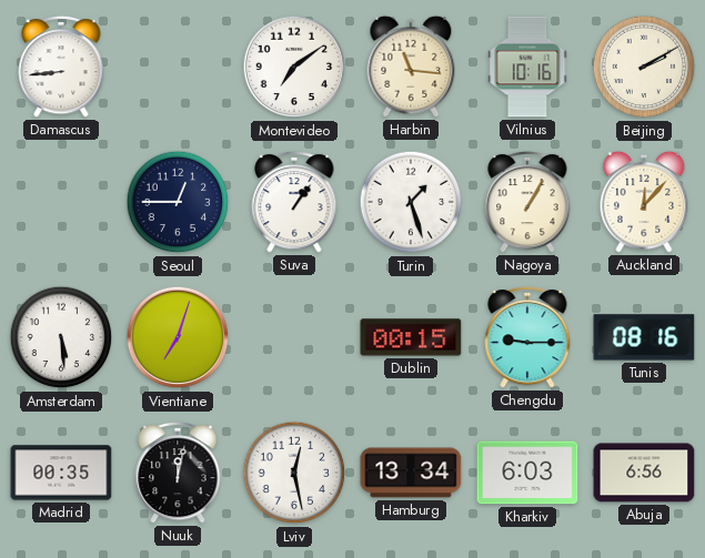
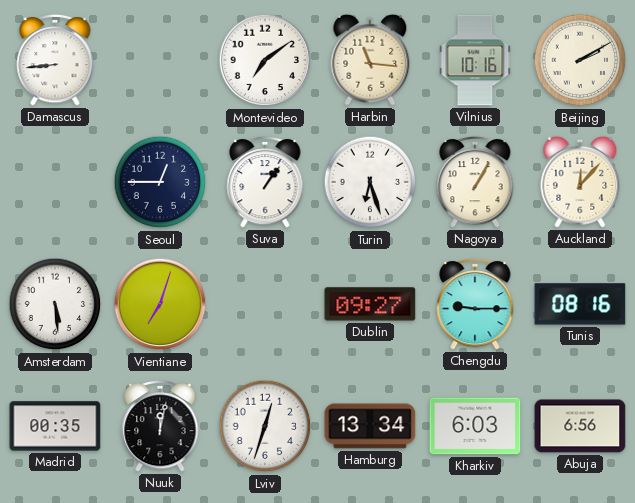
Turin: 1:27 -> 6:27 (370, 182)
Dublin: 00:15 -> 09:27 (370, 304)
Lviv: 12:28 -> 12:33 (265, 426)
